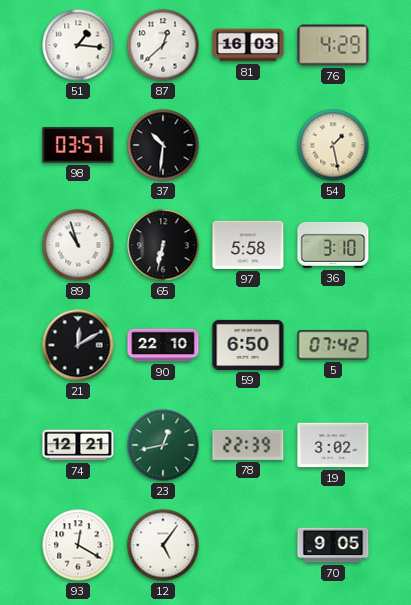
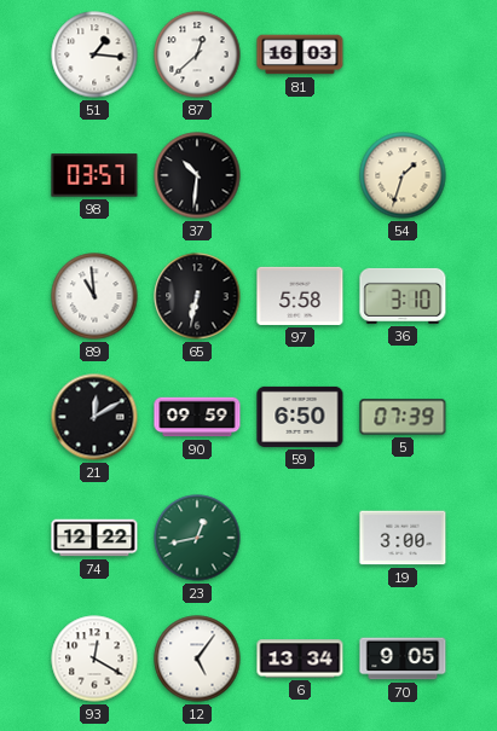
76: 4:29 -> none (333, 45)
54: 1:28 -> 1:33 (403, 175)
89: 10:57 -> 10:59 (94, 296)
90: 22:10 -> 09:59 (197, 417)
5: 07:42 -> 07:39 (403, 417)
74: 12:21 -> 12:22 (94, 538)
78: 22:39 -> none (248, 445)
19: 3:02 -> 3:00 (403, 538)
6: none -> 13:34 (300, 659)
